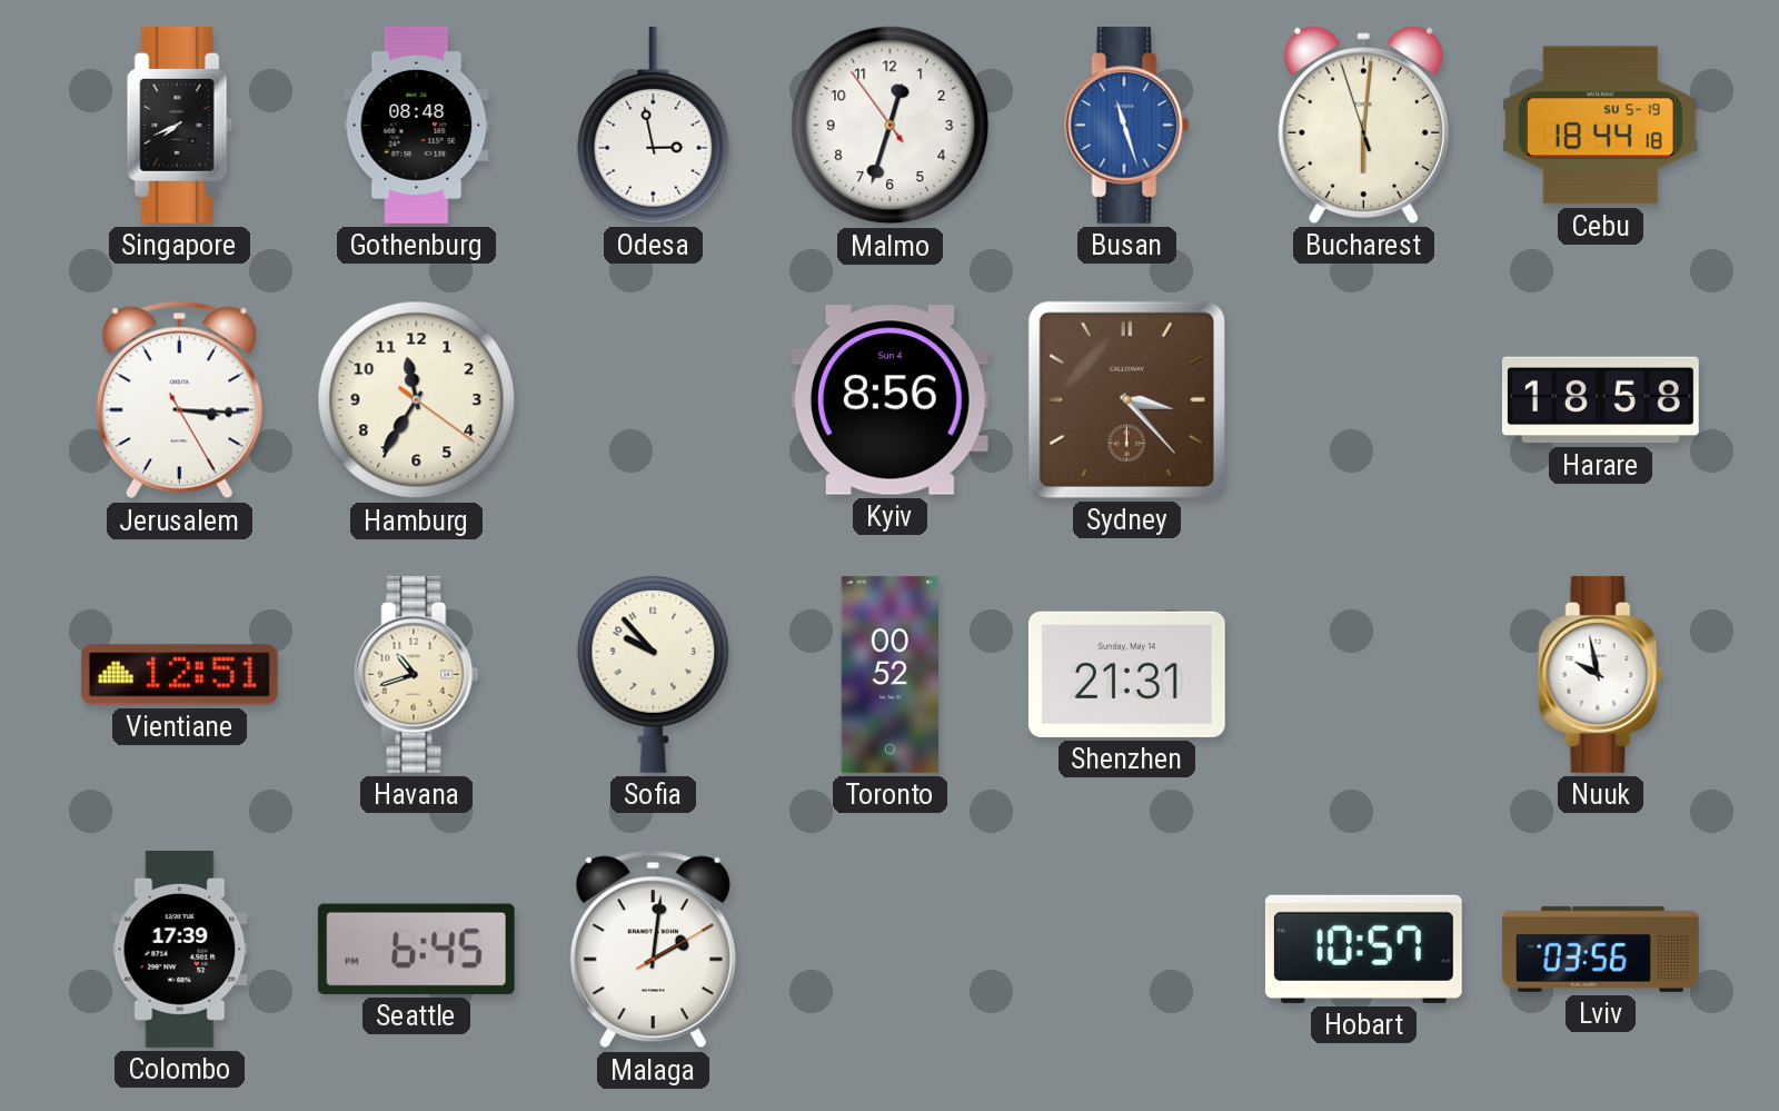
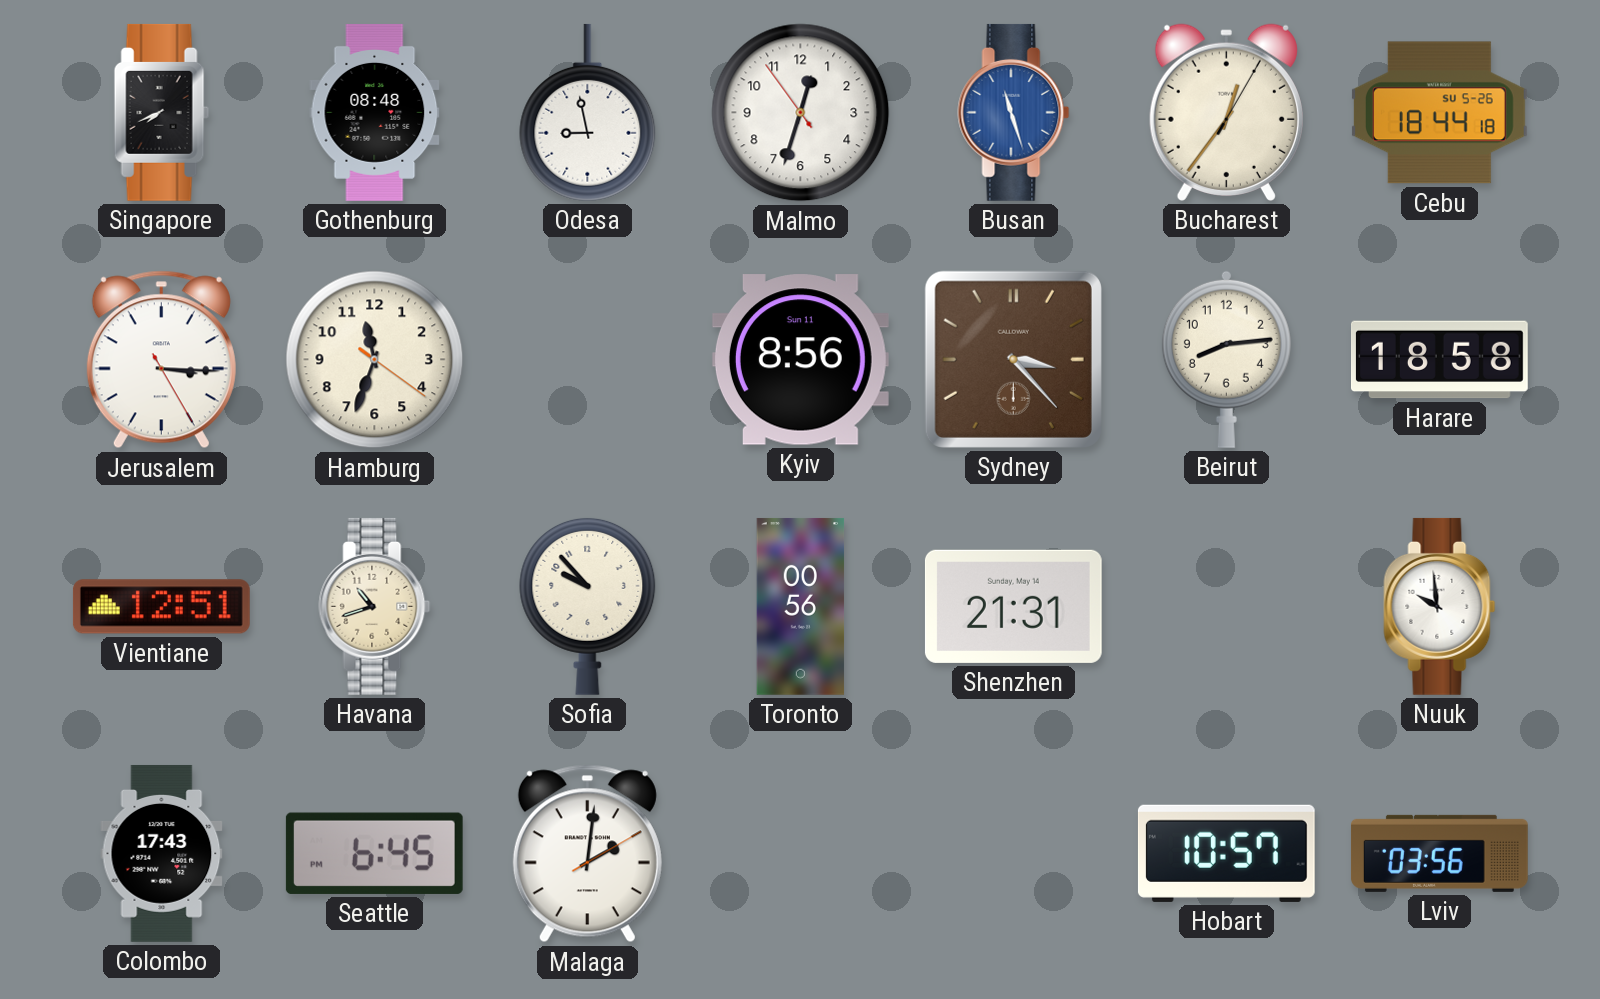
Odesa: 2:58 -> 8:58 (588, 112)
Bucharest: 6:00 -> 12:36 (1226, 112)
Cebu date: SU 5-19 -> SU 5-26 (1439, 113)
Hamburg: 11:35 -> 11:33 (375, 360)
Kyiv date: Sun 4 -> Sun 11 (800, 360)
Beirut: none -> 8:14 (1226, 359)
Toronto: 00:52 -> 00:56 (801, 606)
Nuuk: 9:58 -> 9:59 (1440, 606)
Colombo: 17:39 -> 17:43 (162, 853)
